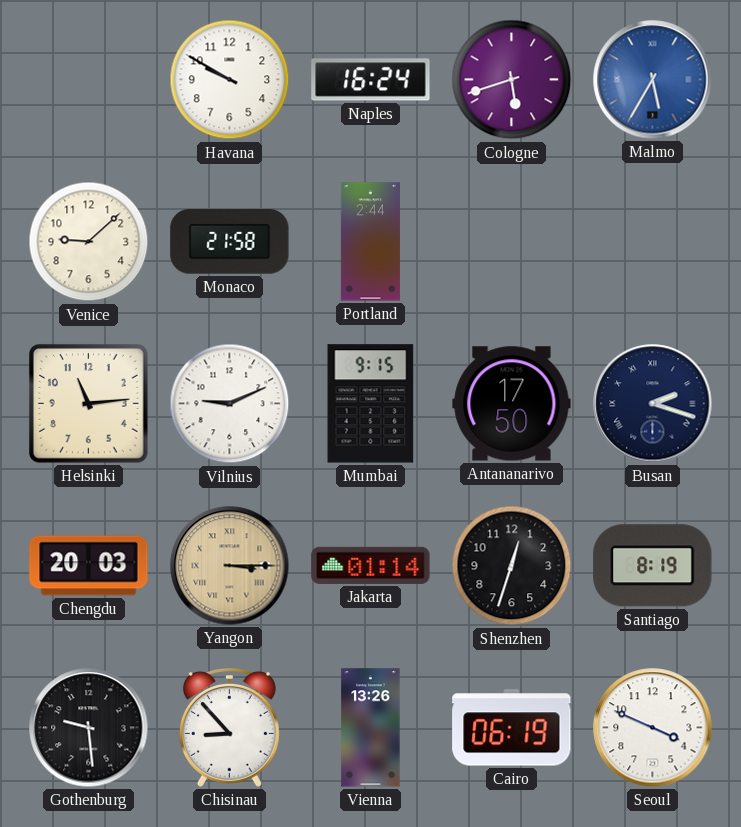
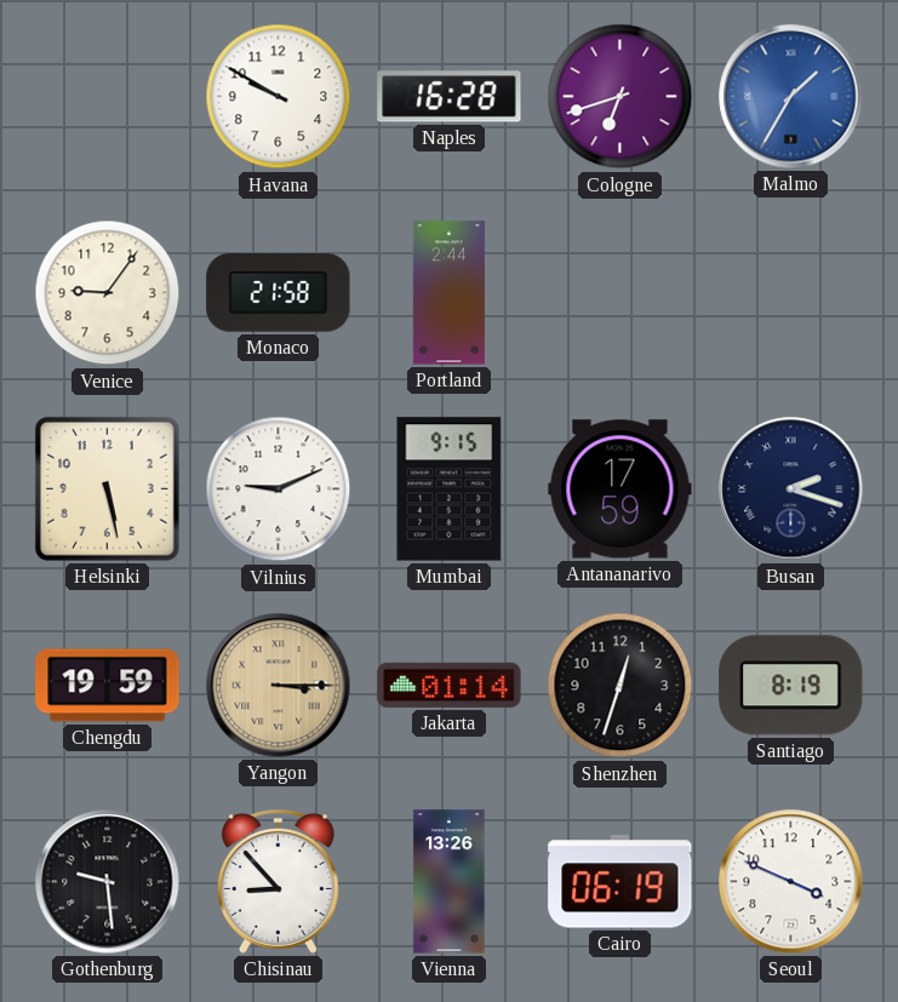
Naples: 16:24 -> 16:28 (450, 97)
Cologne: 5:42 -> 6:42 (620, 97)
Malmo: 5:35 -> 1:35 (791, 97)
Venice: 9:08 -> 9:06 (108, 293)
Helsinki: 11:14 -> 5:28 (107, 488)
Antananarivo: 17:50 -> 17:59 (620, 489)
Chengdu: 20:03 -> 19:59 (108, 686)
